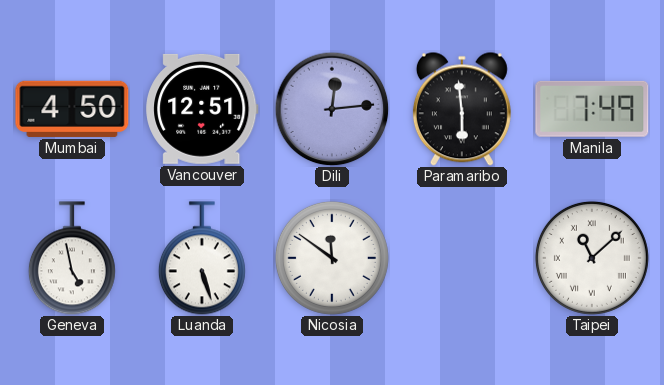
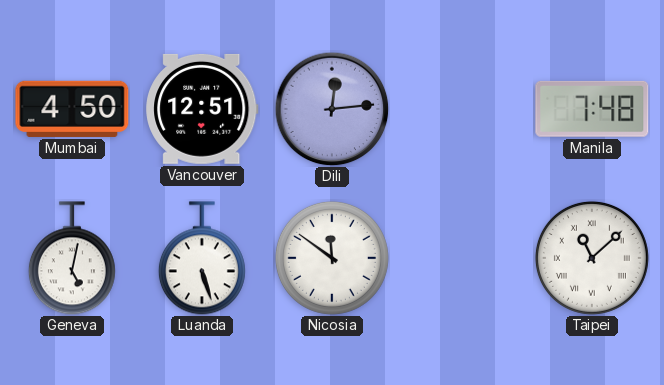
Paramaribo: 5:59 -> none (462, 109)
Manila: 7:49 -> 7:48 (592, 109)
Geneva: 4:58 -> 5:02 (72, 258)
